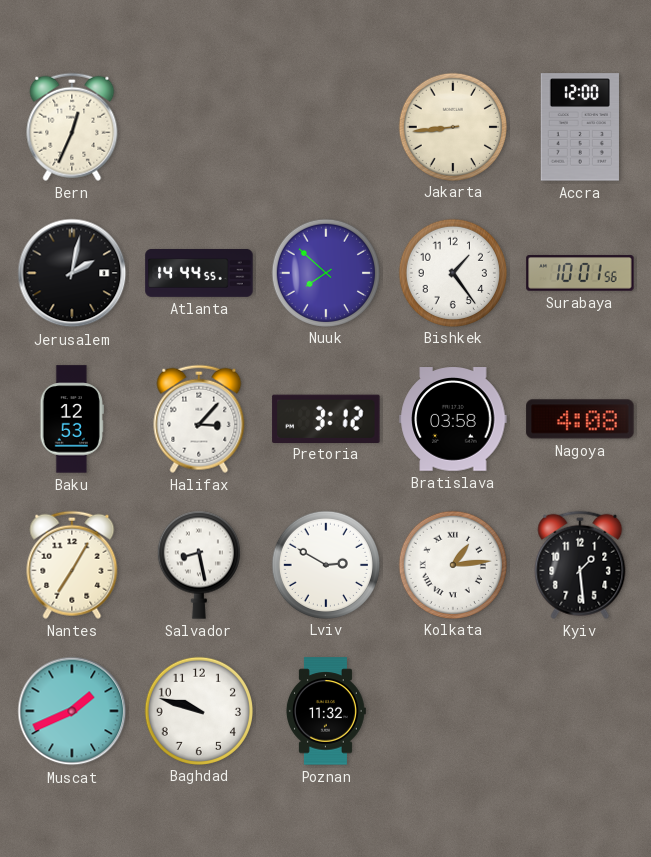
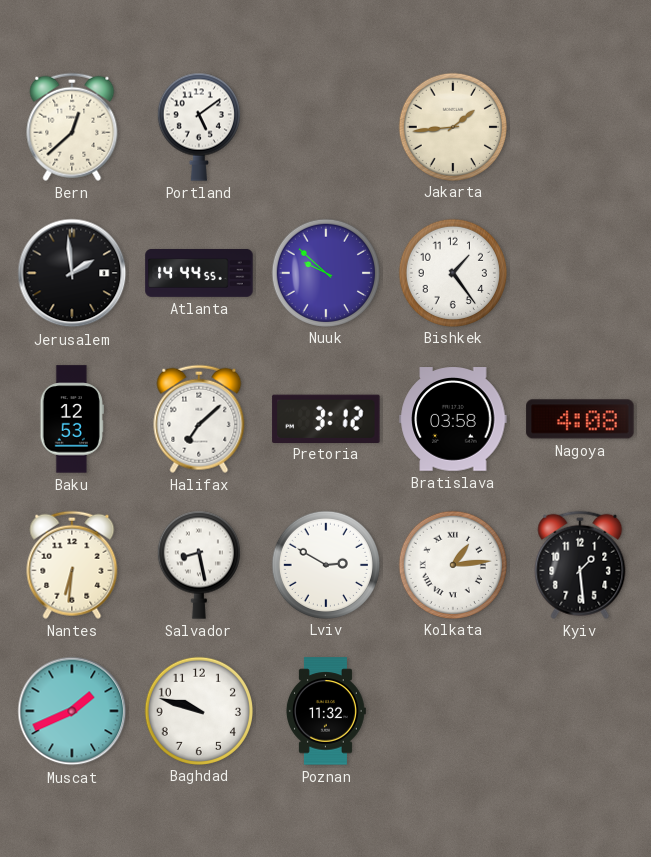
Bern: 12:34 -> 12:38 (72, 127)
Portland: none -> 5:09 (199, 127)
Jakarta: 8:44 -> 1:44 (452, 126)
Accra: 12:00 -> none (580, 127)
Jerusalem: 2:02 -> 1:59 (72, 273)
Nuuk: 7:52 -> 9:52 (325, 272)
Surabaya: 10:01 -> none (580, 273)
Halifax: 3:07 -> 7:08 (199, 419)
Nantes: 7:05 -> 6:31 (72, 565)
